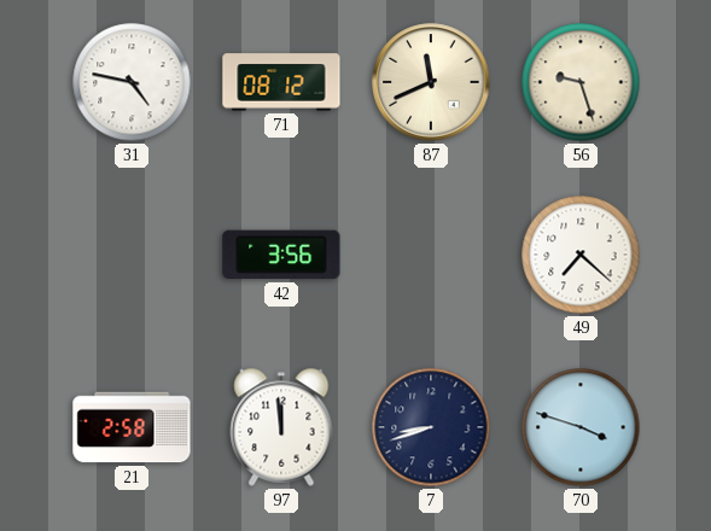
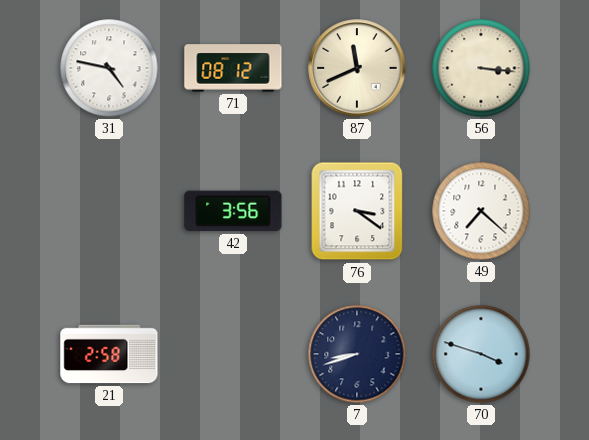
56: 9:27 -> 3:16 (481, 68)
76: none -> 3:21 (357, 211)
97: 11:59 -> none (281, 427)
